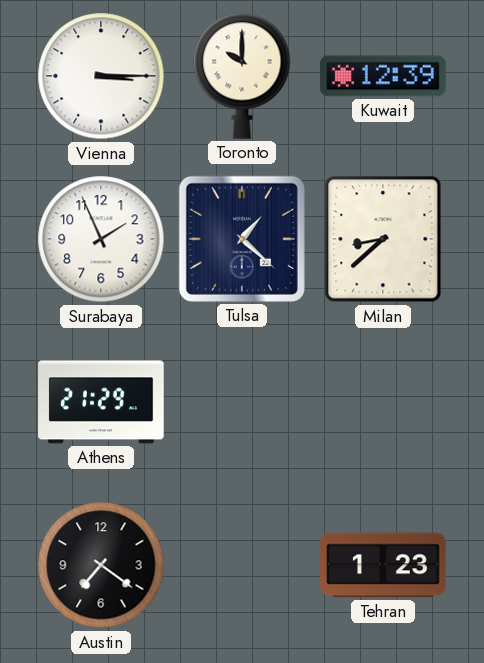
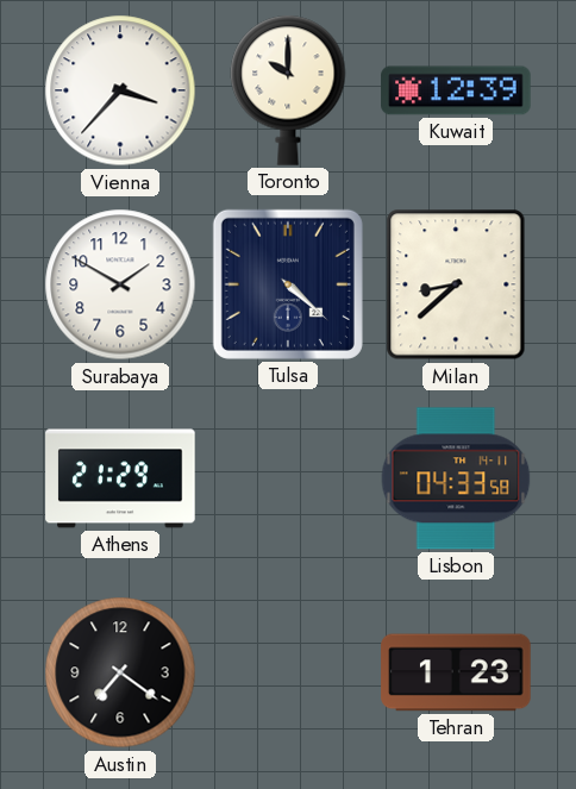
Vienna: 3:15 -> 3:37 (120, 90)
Surabaya: 1:56 -> 1:50 (120, 284)
Tulsa: 1:22 -> 4:22 (288, 284)
Lisbon: none -> 04:33 (456, 478)
